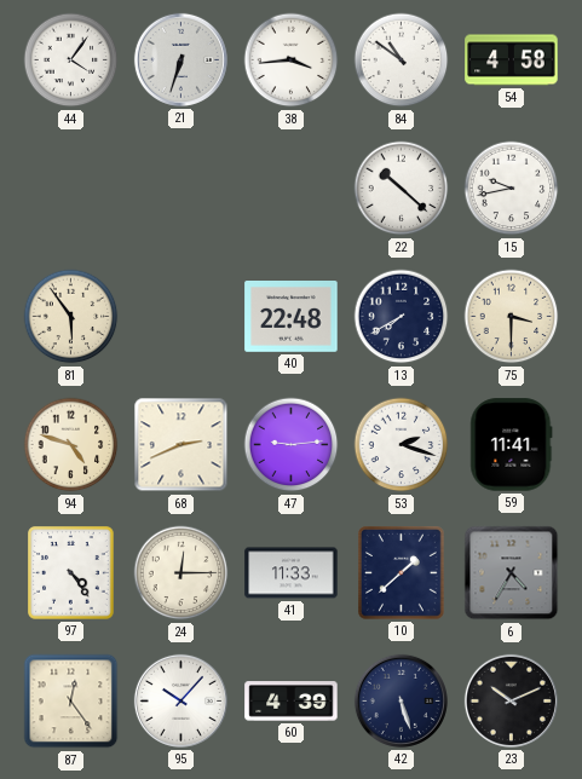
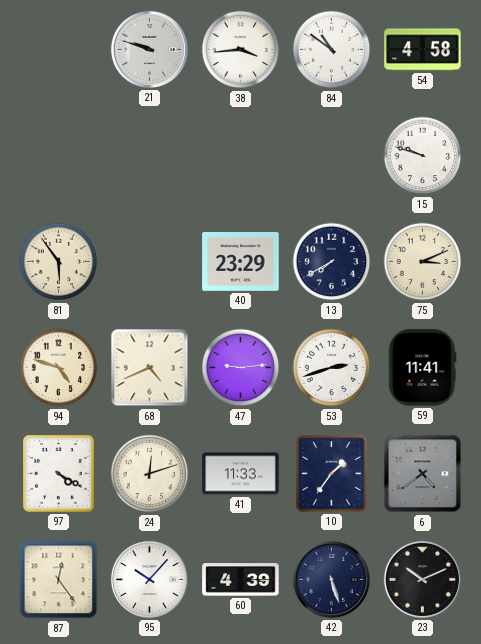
44: 4:06 -> none (71, 60)
21: 6:33 -> 9:48 (149, 49)
22: 10:22 -> none (402, 189)
15: 9:43 -> 9:48 (423, 156)
40: 22:48 -> 23:29 (241, 262)
75: 3:30 -> 3:11 (423, 262)
68: 2:41 -> 4:41 (150, 368)
53: 2:18 -> 2:42 (332, 368)
97: 4:24 -> 4:20 (59, 474)
24: 12:15 -> 12:12 (150, 474)
10: 1:38 -> 1:36 (332, 474)
6: 4:35 -> 4:39 (423, 474)
